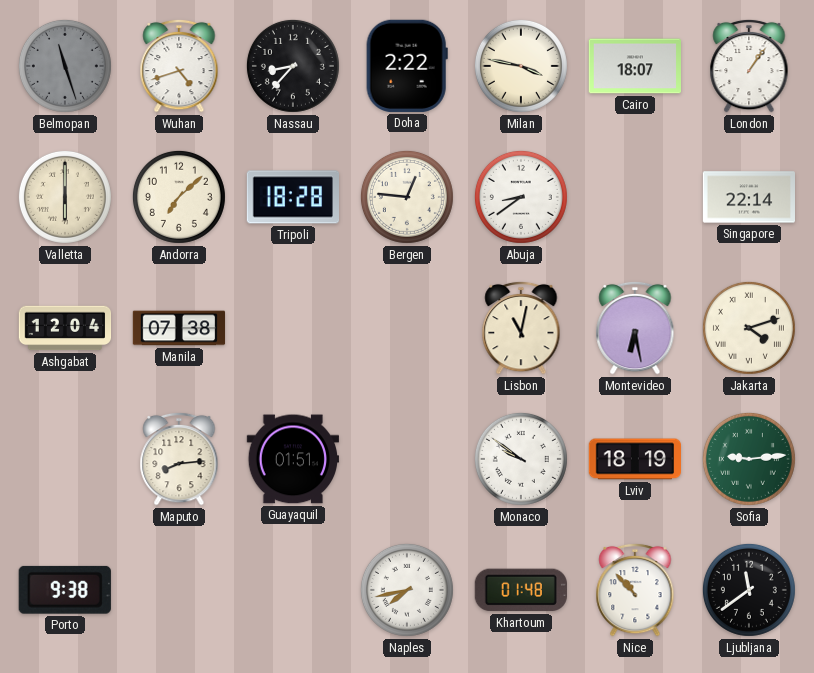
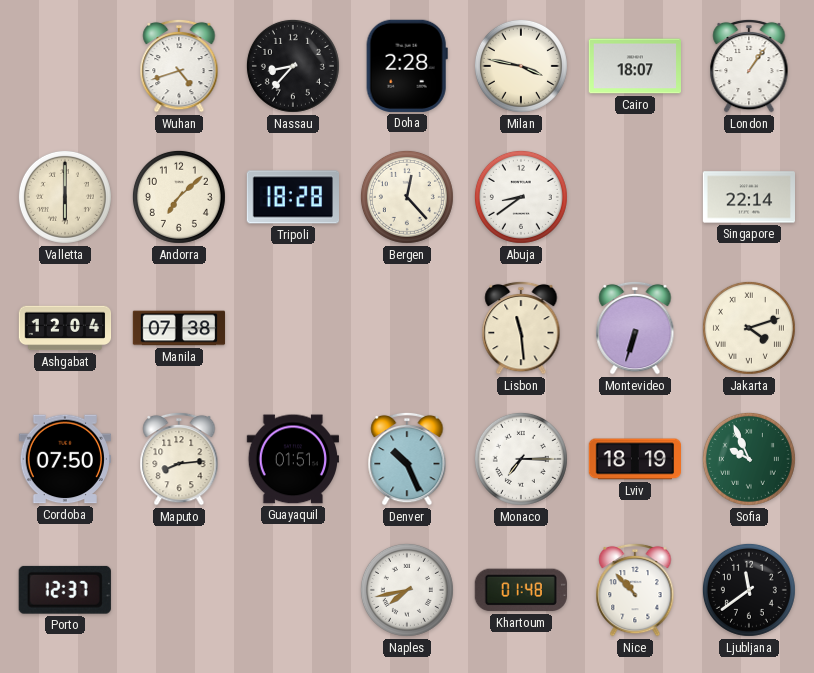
Belmopan: 11:27 -> none (65, 66)
Doha: 2:22 -> 2:28 (407, 66)
Bergen: 12:46 -> 12:23 (407, 197)
Lisbon: 11:02 -> 11:29 (521, 328)
Montevideo: 6:28 -> 6:33 (635, 328)
Cordoba: none -> 07:50 (64, 459)
Denver: none -> 10:26 (407, 459)
Monaco: 9:51 -> 7:15 (521, 459)
Sofia: 9:14 -> 9:56 (749, 459)
Porto: 9:38 -> 12:37 (65, 590)
